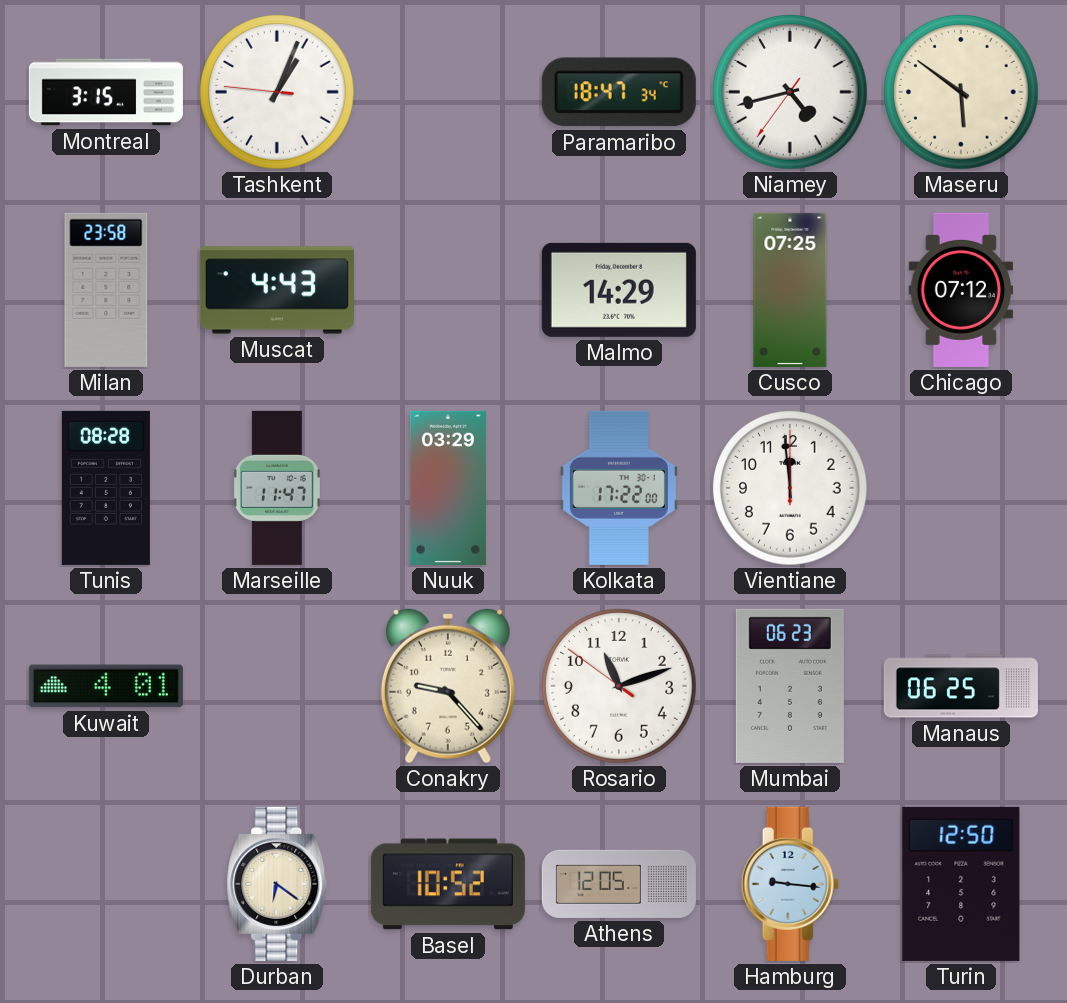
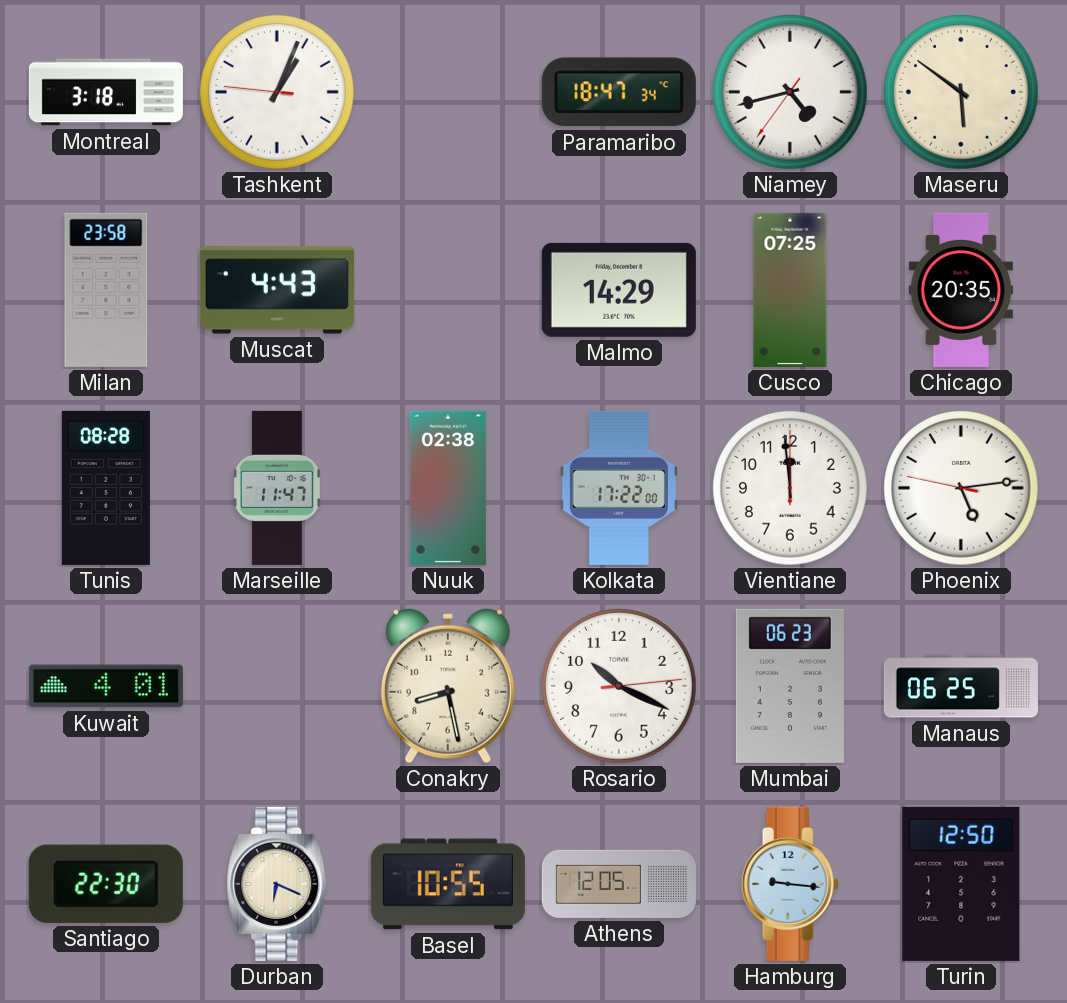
Montreal: 3:15 -> 3:18 (106, 92)
Chicago: 07:12 -> 20:35 (961, 290)
Nuuk: 03:29 -> 02:38 (448, 488)
Phoenix: none -> 5:13 (962, 489)
Conakry: 9:23 -> 8:28 (448, 686)
Rosario: 11:11 -> 10:19 (620, 687)
Santiago: none -> 22:30 (106, 884)
Durban: 6:21 -> 6:19 (277, 884)
Basel: 10:52 -> 10:55 (448, 884)
